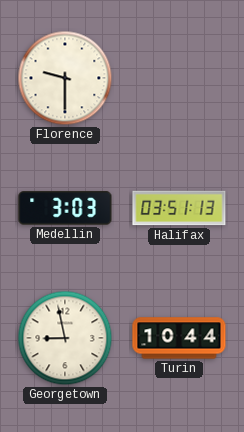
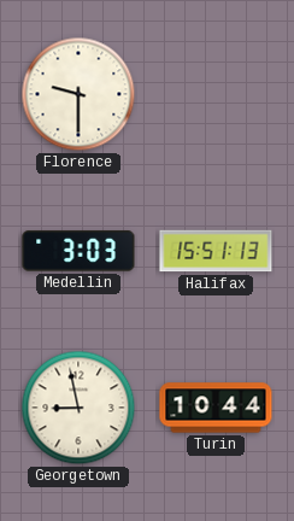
Halifax: 03:51 -> 15:51 (216, 251)
